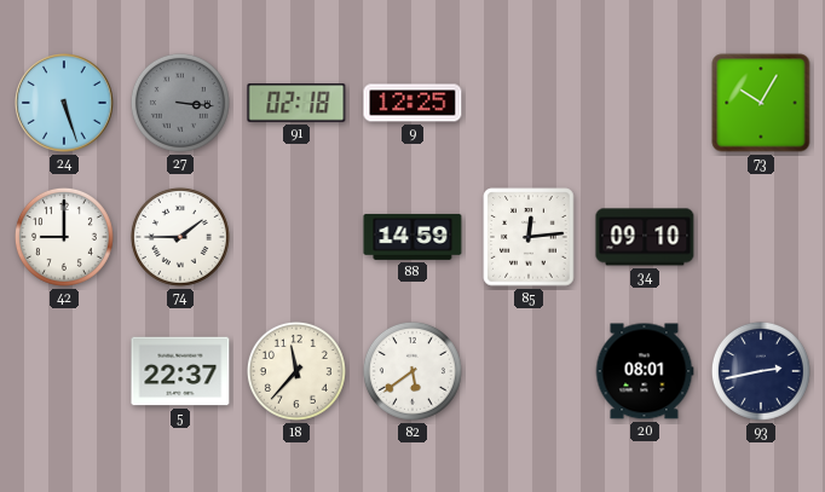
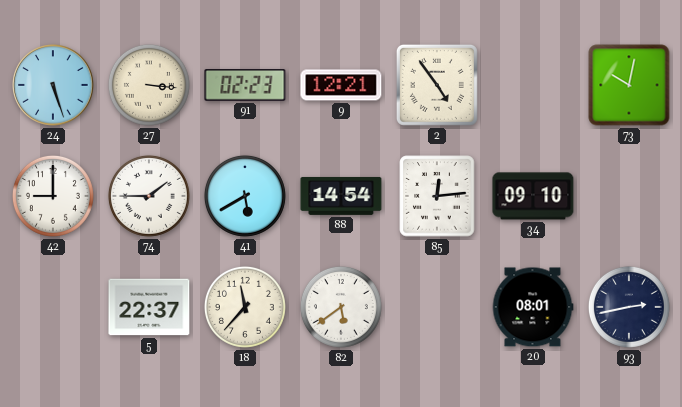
27 dial: grey -> cream (149, 85)
91: 02:18 -> 02:23 (245, 86)
9: 12:25 -> 12:21 (341, 85)
2: none -> 4:54 (437, 85)
73: 10:05 -> 10:02 (629, 85)
41: none -> 5:40 (245, 196)
88: 14:59 -> 14:54 (341, 196)
